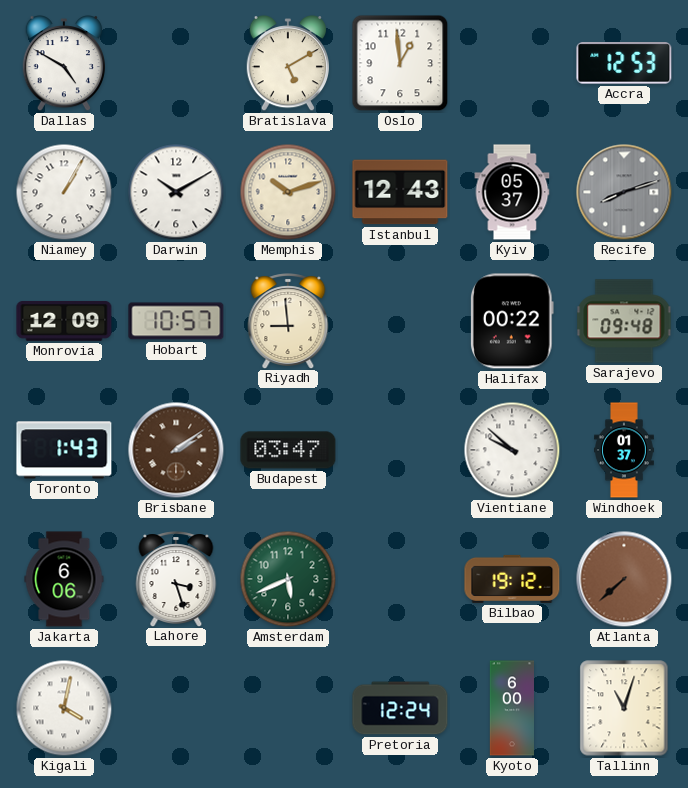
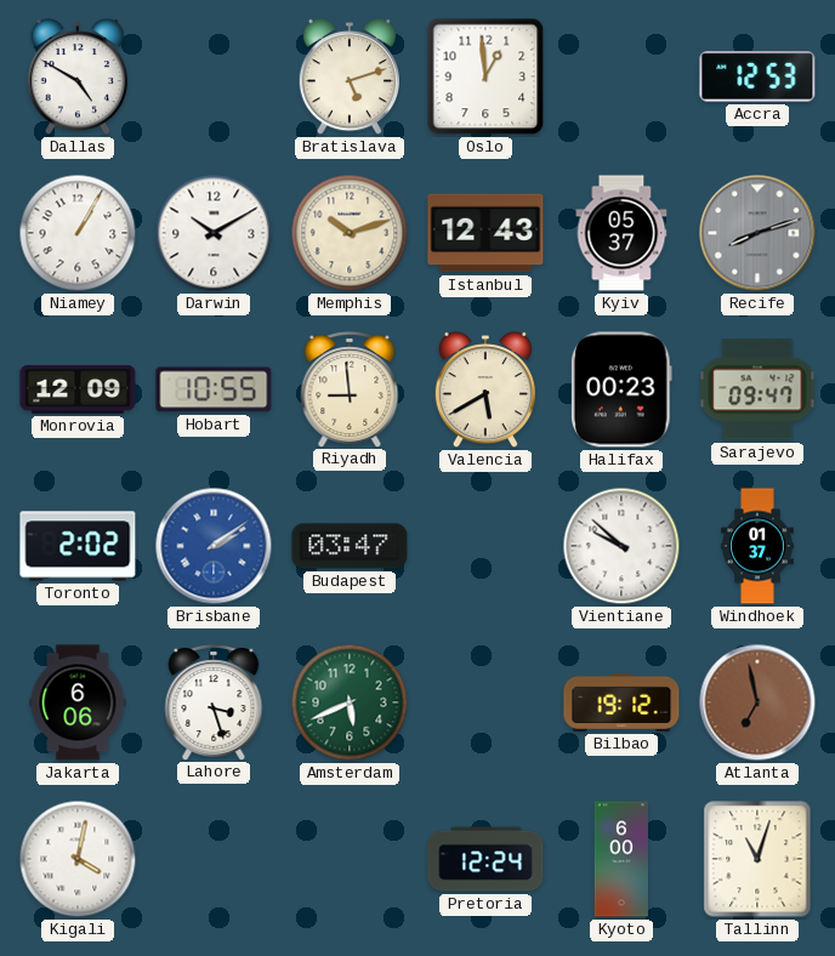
Bratislava: 5:10 -> 5:12 (348, 78)
Hobart: 10:57 -> 10:55 (214, 389)
Valencia: none -> 5:40 (484, 391)
Halifax: 00:22 -> 00:23 (621, 389)
Sarajevo: 09:48 -> 09:47 (757, 389)
Toronto: 1:43 -> 2:02 (78, 546)
Brisbane dial: brown -> blue (214, 546)
Atlanta: 7:38 -> 6:58 (757, 702)
